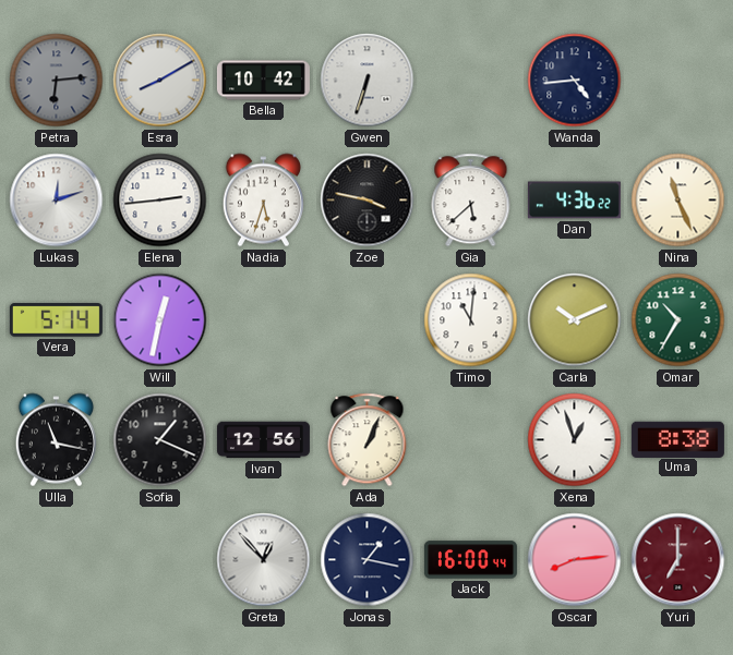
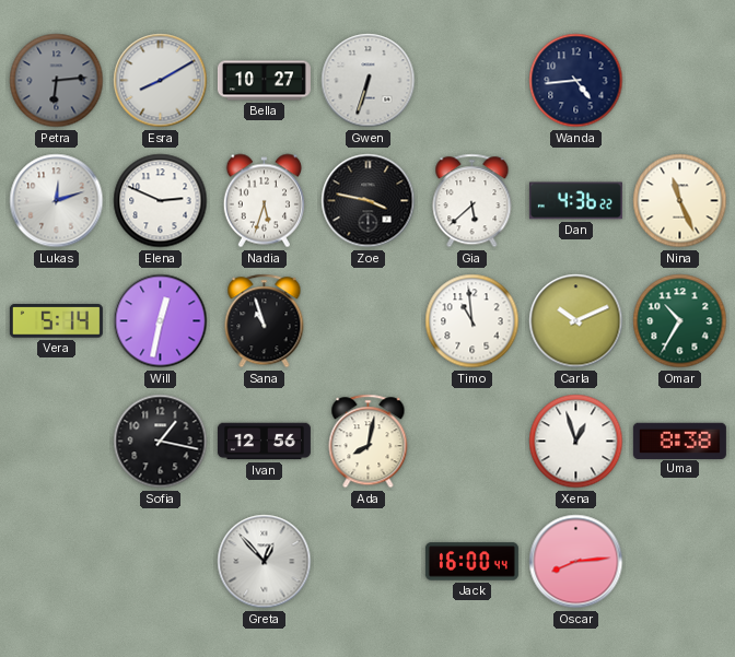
Bella: 10:42 -> 10:27 (264, 81)
Elena: 2:44 -> 2:49 (161, 201)
Sana: none -> 10:57 (265, 321)
Timo: 11:01 -> 10:59 (472, 321)
Ulla: 11:17 -> none (56, 440)
Sofia: 1:19 -> 1:17 (161, 442)
Ada: 1:04 -> 8:02 (369, 442)
Jonas: 1:17 -> none (368, 560)
Yuri: 7:00 -> none (678, 560)
